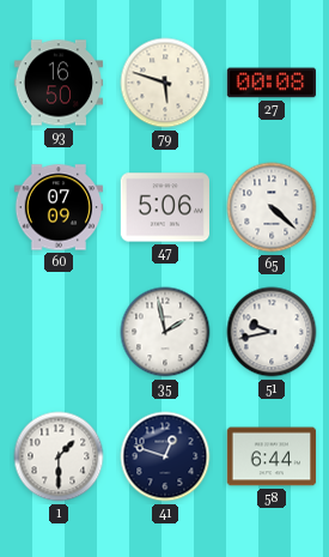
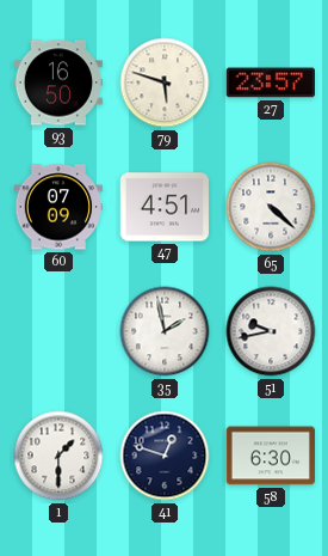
27: 00:08 -> 23:57 (270, 83)
47: 5:06 -> 4:51 (165, 207)
58: 6:44 -> 6:30 (271, 456)
